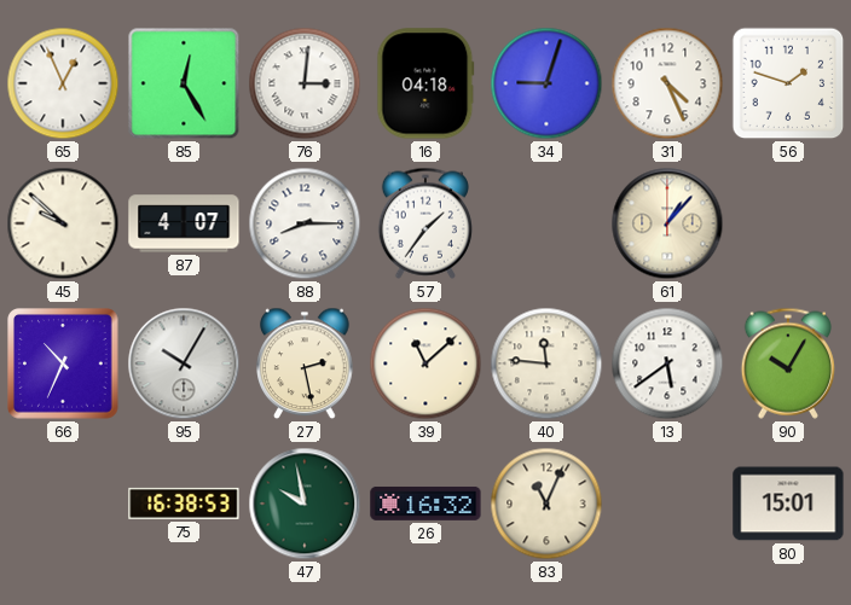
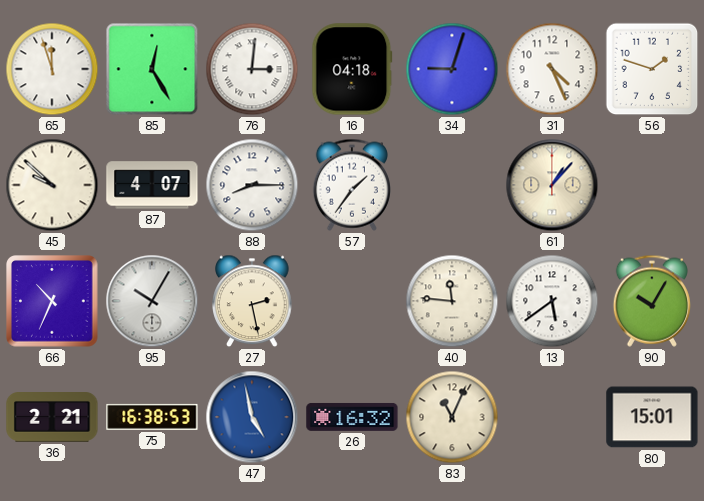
65: 12:56 -> 11:57 (52, 69)
39: 11:08 -> none (425, 363)
36: none -> 2:21 (52, 418)
47: 9:58 -> 4:58 (252, 417)
47 dial: green -> blue (252, 417)
